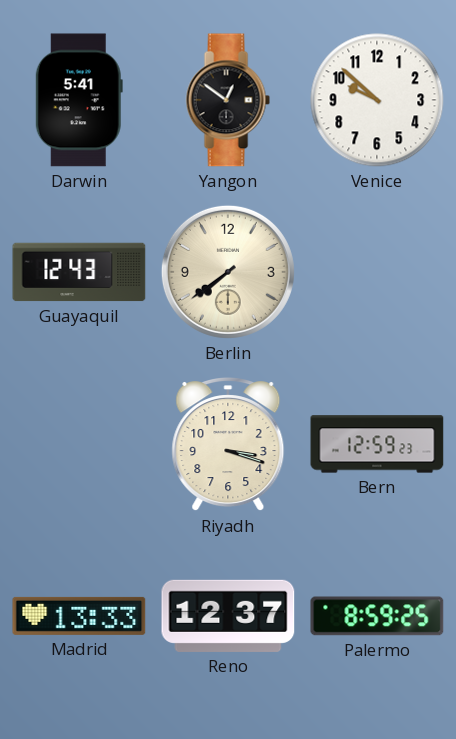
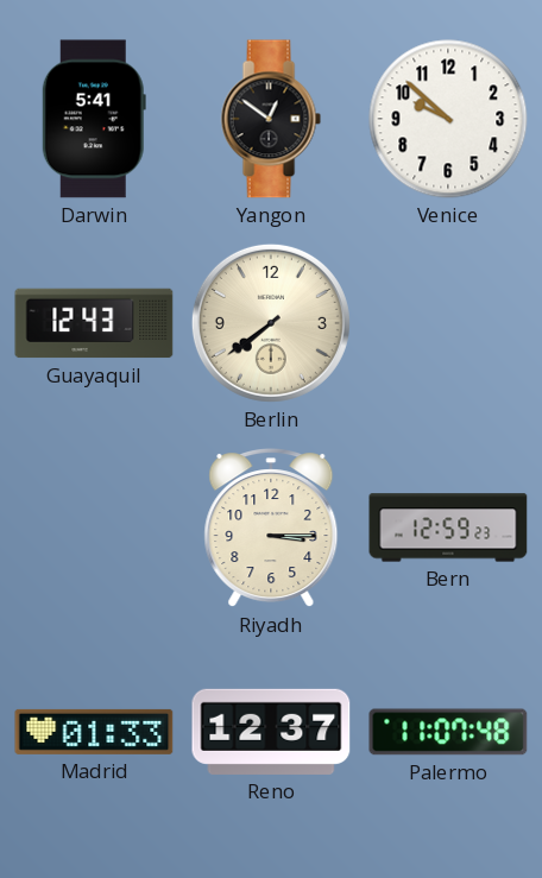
Riyadh: 3:18 -> 3:15 (271, 529)
Madrid: 13:33 -> 01:33 (94, 732)
Palermo: 8:59 -> 11:07 (448, 732)
